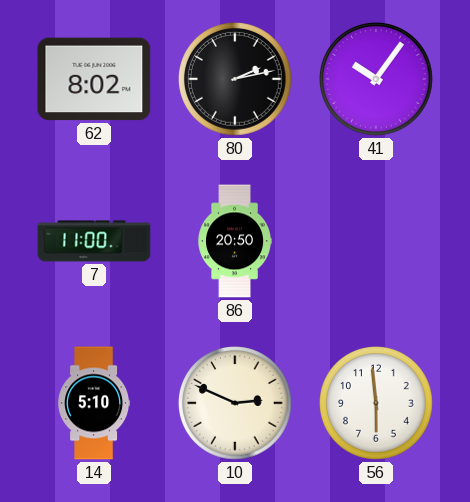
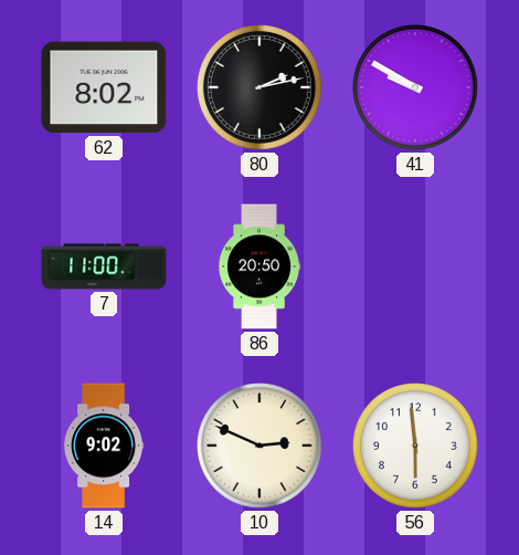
41: 10:06 -> 9:50 (416, 88)
14: 5:10 -> 9:02 (104, 446)
